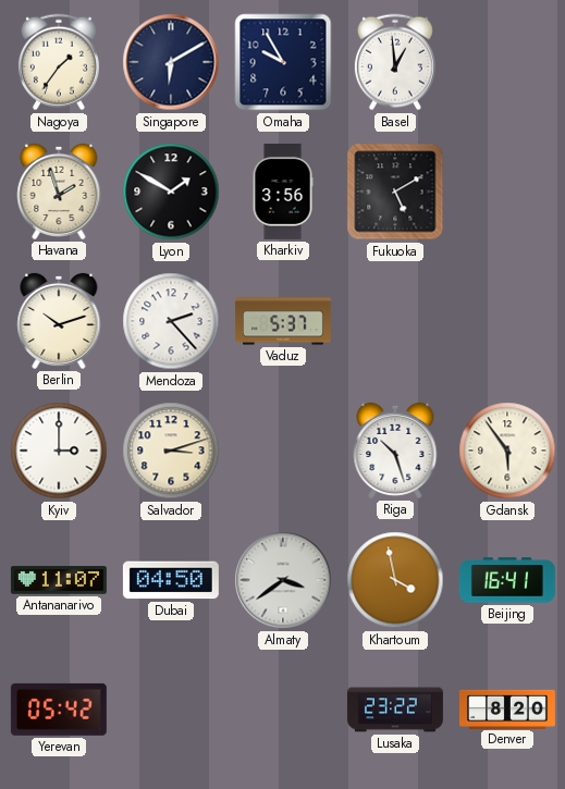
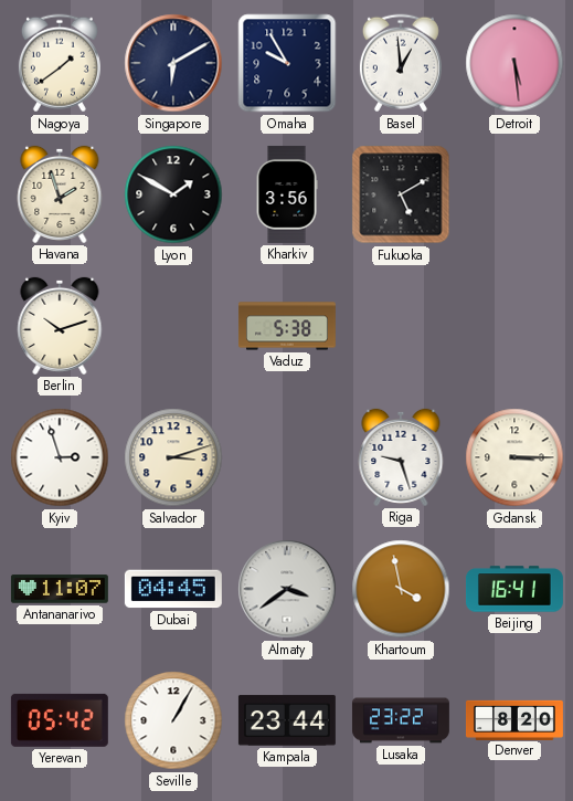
Nagoya: 1:36 -> 1:39 (60, 63)
Detroit: none -> 5:29 (514, 63)
Mendoza: 2:23 -> none (171, 321)
Vaduz: 5:37 -> 5:38 (287, 326)
Kyiv: 3:00 -> 2:57 (60, 457)
Riga: 10:27 -> 9:27 (401, 457)
Gdansk: 5:54 -> 3:15 (514, 457)
Dubai: 04:50 -> 04:45 (173, 589)
Seville: none -> 1:05 (173, 720)
Kampala: none -> 23:44 (287, 720)
